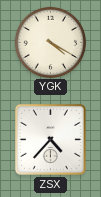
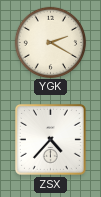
YGK: 4:20 -> 2:20 (50, 42)
